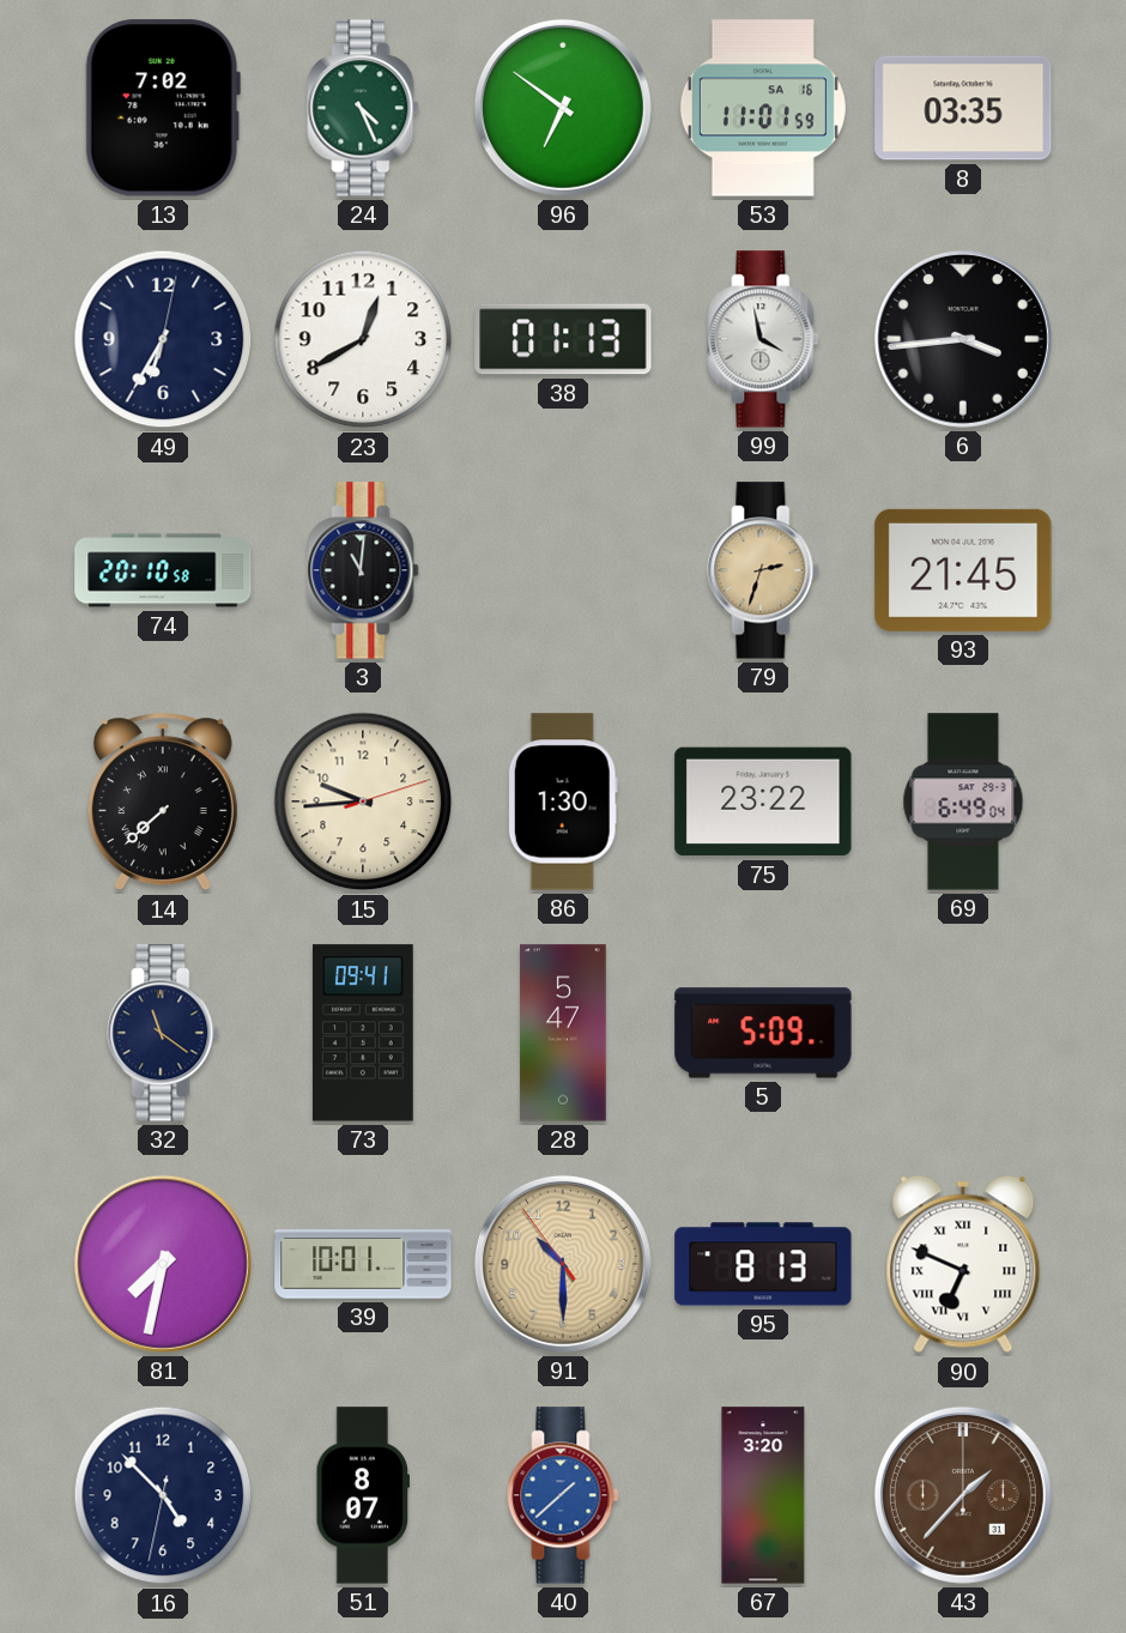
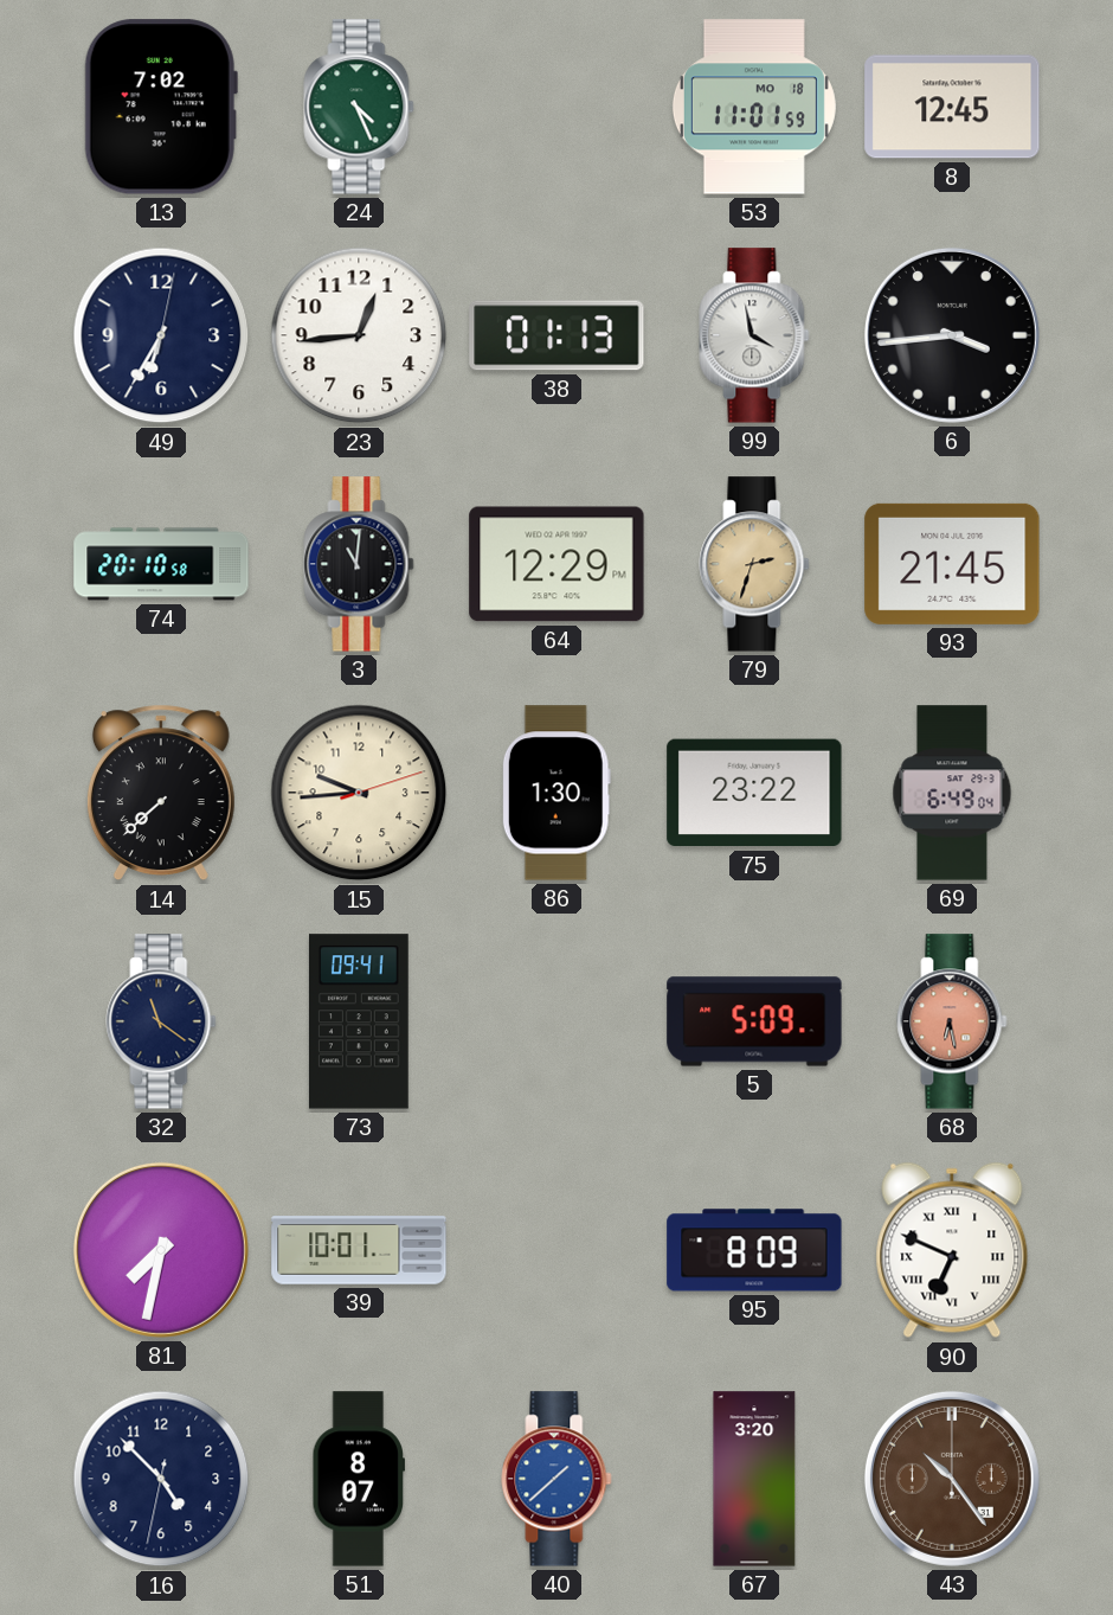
96: 6:51 -> none (563, 108)
53 date: SA 16 -> MO 18 (754, 107)
8: 03:35 -> 12:45 (952, 107)
23: 12:40 -> 12:44 (359, 335)
64: none -> 12:29 (556, 564)
28: 5:47 -> none (563, 1033)
68: none -> 6:28 (952, 1021)
91: 10:29 -> none (563, 1264)
95: 8:13 -> 8:09 (754, 1250)
43: 1:37 -> 10:24 (952, 1479)
